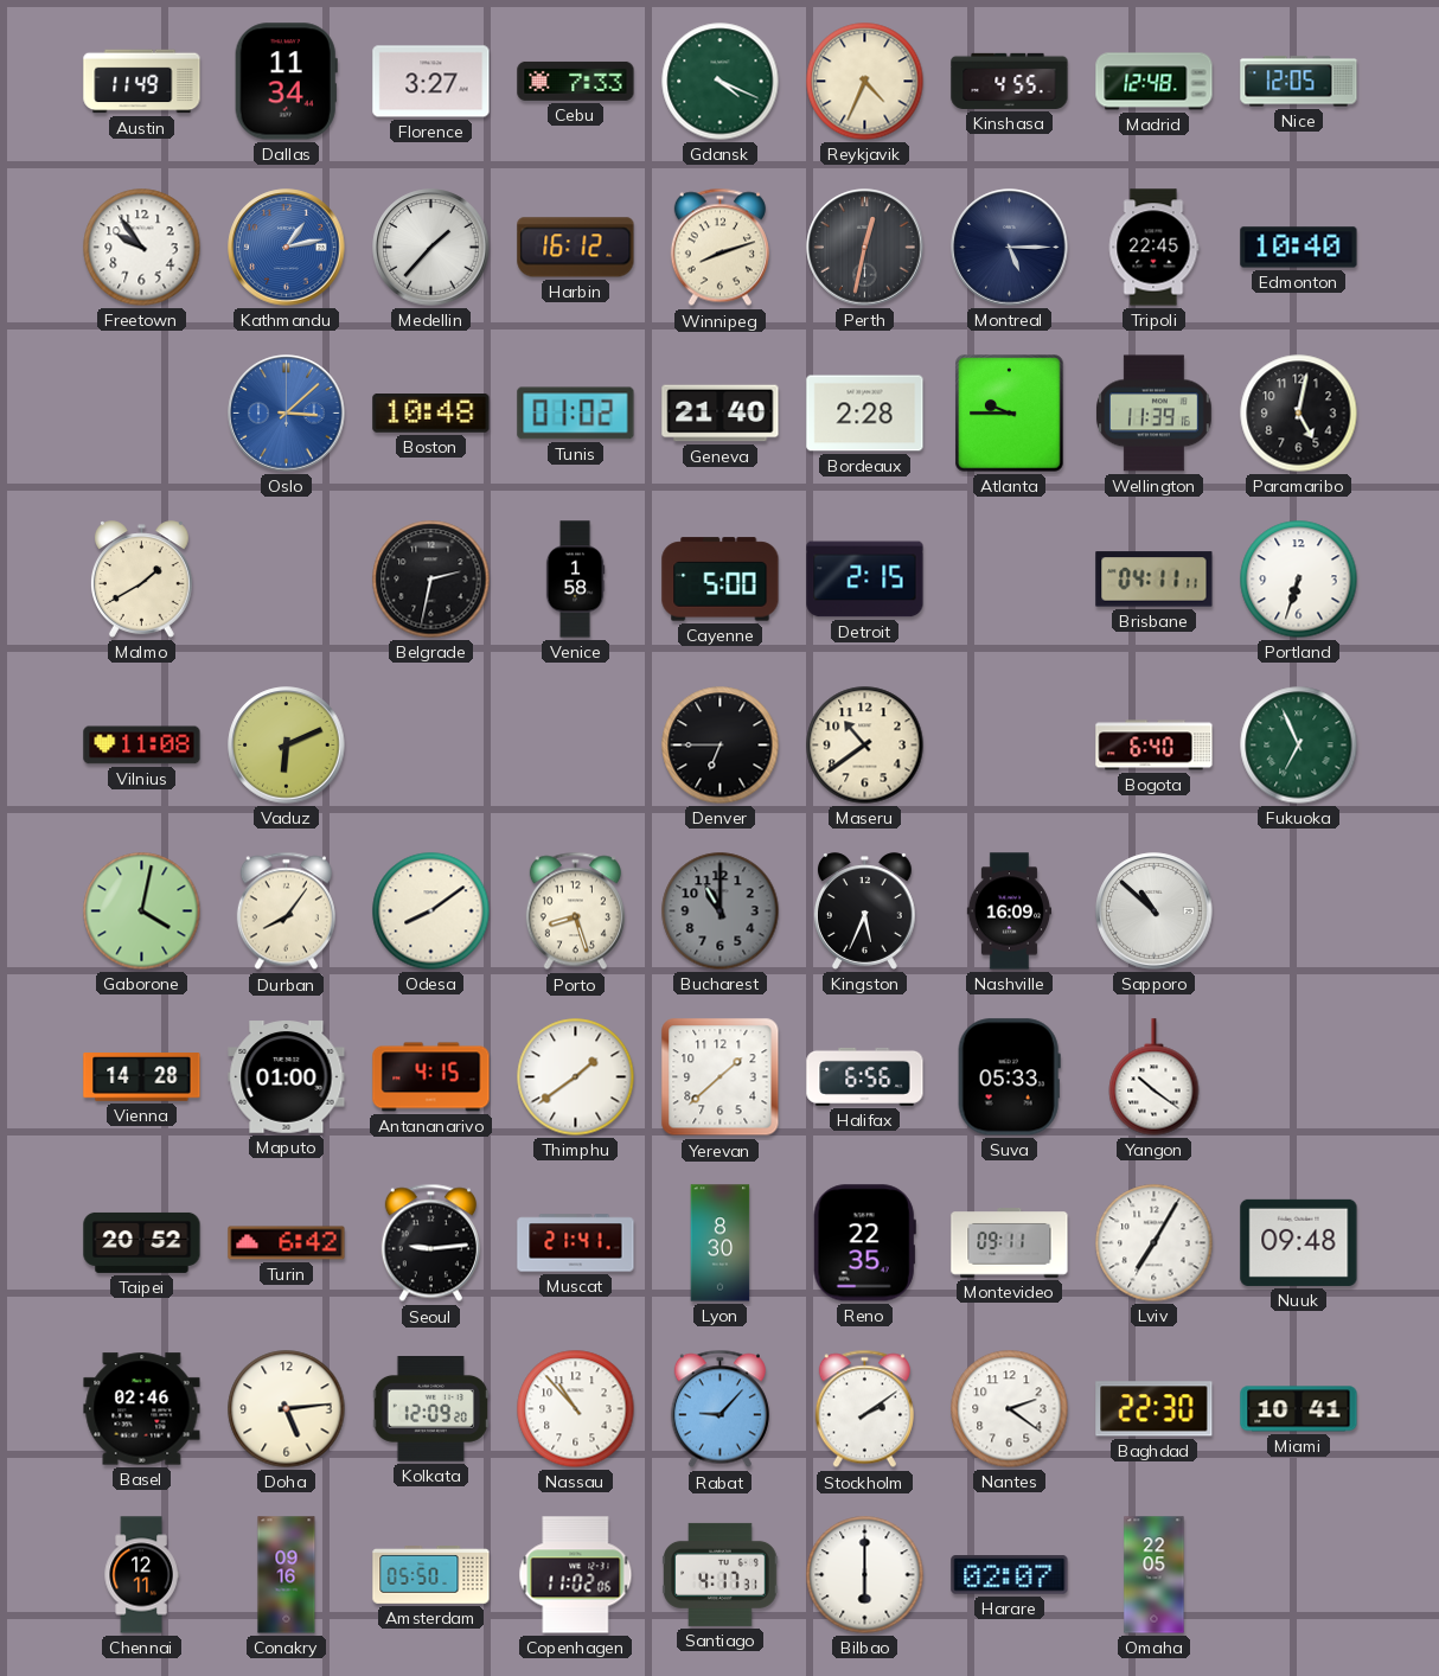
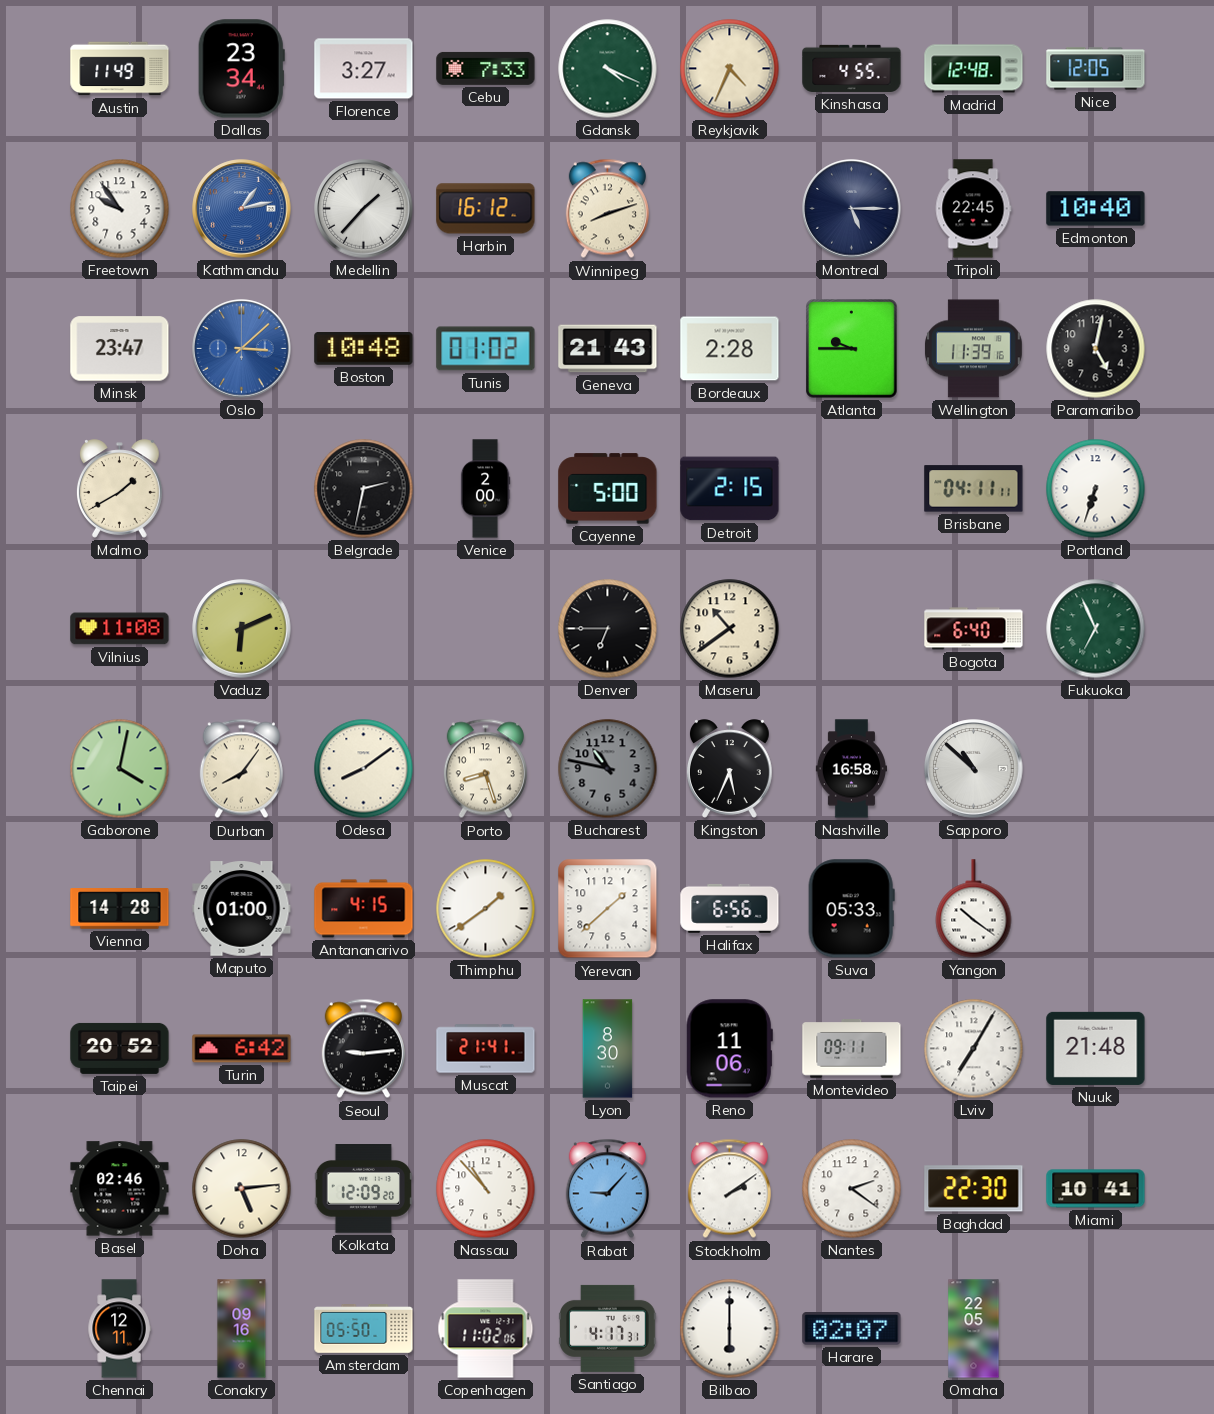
Dallas: 11:34 -> 23:34 (241, 69)
Perth: 12:32 -> none (865, 248)
Minsk: none -> 23:47 (120, 349)
Geneva: 21:40 -> 21:43 (608, 349)
Venice: 1:58 -> 2:00 (485, 489)
Bucharest: 11:00 -> 10:47 (608, 769)
Nashville: 16:09 -> 16:58 (851, 769)
Reno: 22:35 -> 11:06 (729, 1049)
Nuuk: 09:48 -> 21:48 (1096, 1048)
